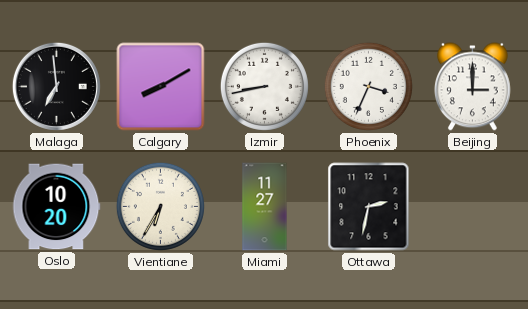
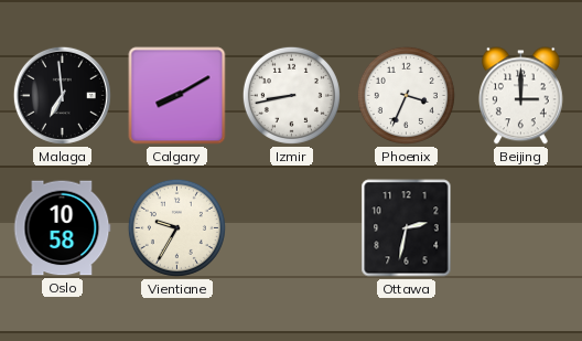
Oslo: 10:20 -> 10:58 (62, 228)
Vientiane: 6:35 -> 9:35 (176, 227)
Miami: 11:27 -> none (265, 207)
